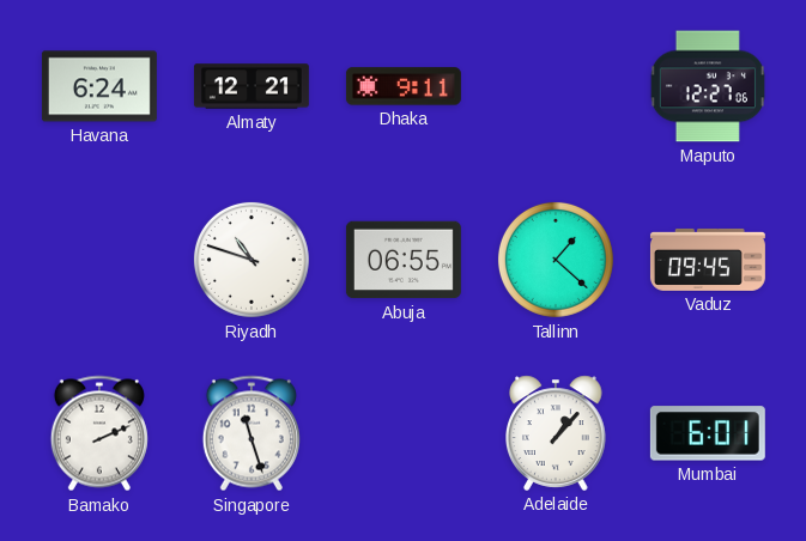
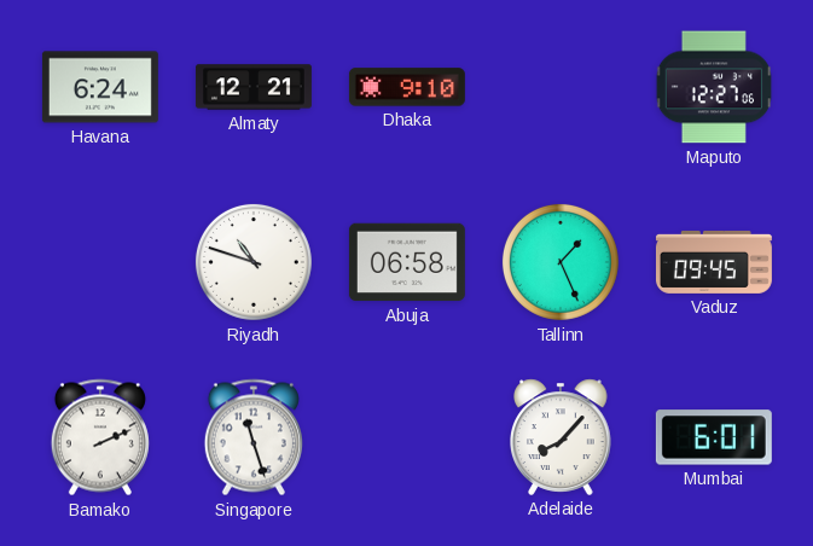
Dhaka: 9:11 -> 9:10 (407, 87)
Abuja: 06:55 -> 06:58 (407, 262)
Tallinn: 1:22 -> 1:26 (561, 262)
Adelaide: 1:07 -> 8:07 (562, 437)
